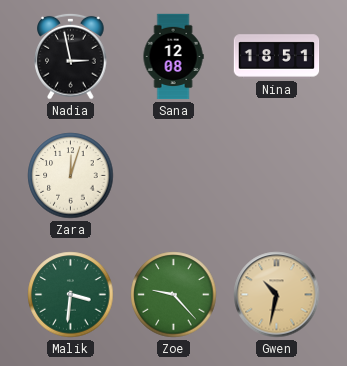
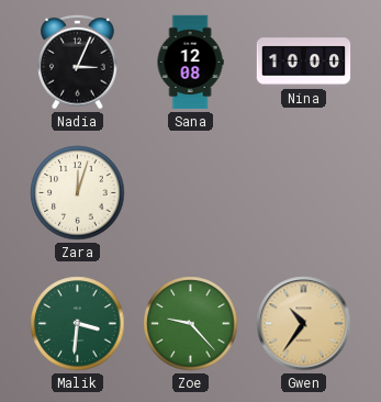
Nadia: 2:58 -> 3:04 (78, 62)
Nina: 18:51 -> 10:00 (304, 63)
Gwen: 10:32 -> 10:36 (304, 324)
